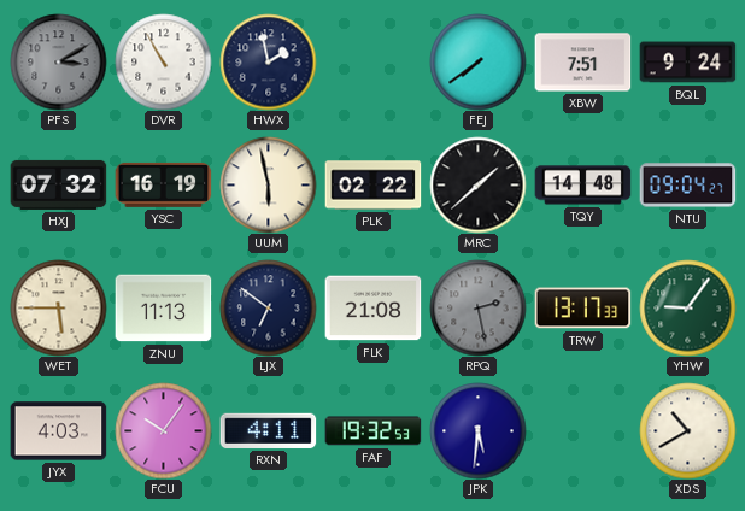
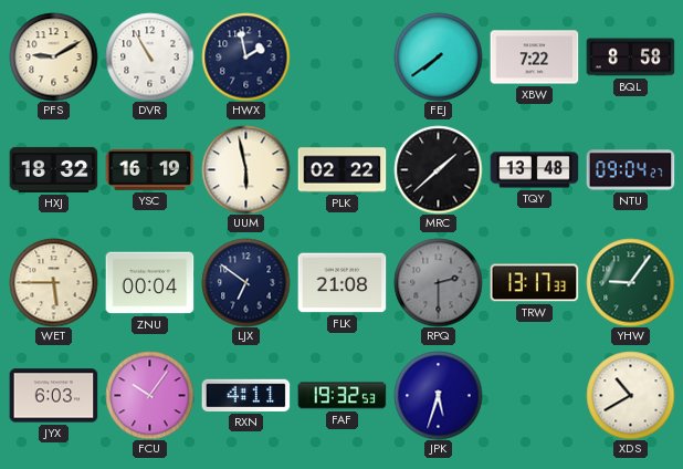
PFS: 3:10 -> 9:10 (53, 56)
PFS dial: grey -> cream (53, 56)
XBW: 7:51 -> 7:22 (534, 58)
BQL: 9:24 -> 8:58 (630, 58)
HXJ: 07:32 -> 18:32 (53, 169)
TQY: 14:48 -> 13:48 (534, 170)
ZNU: 11:13 -> 00:04 (149, 283)
RPQ: 2:28 -> 2:30 (438, 282)
JYX: 4:03 -> 6:03 (53, 396)
JPK: 5:31 -> 5:33 (438, 395)
